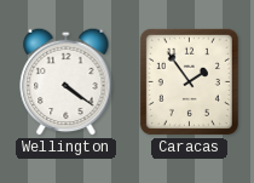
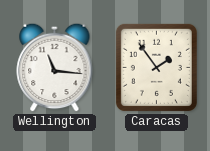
Wellington: 4:21 -> 11:16 (55, 67)
